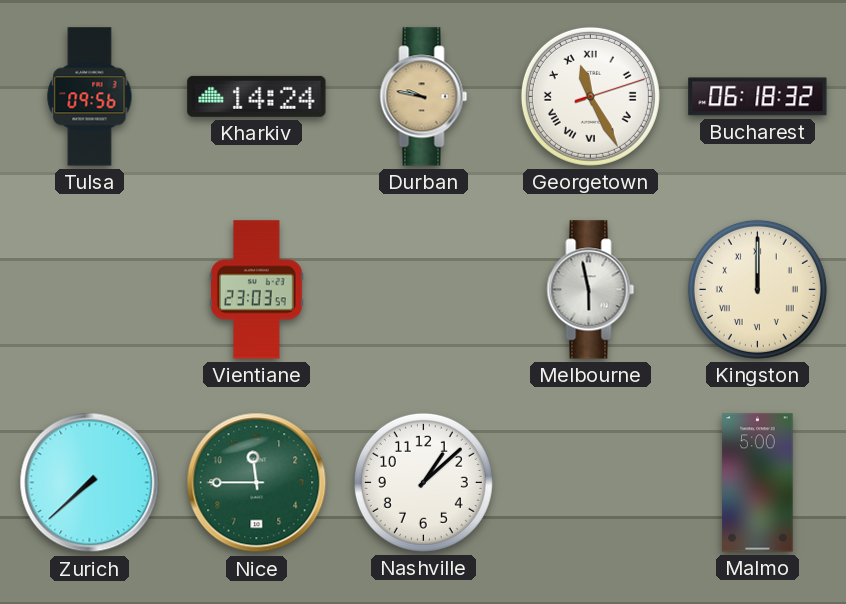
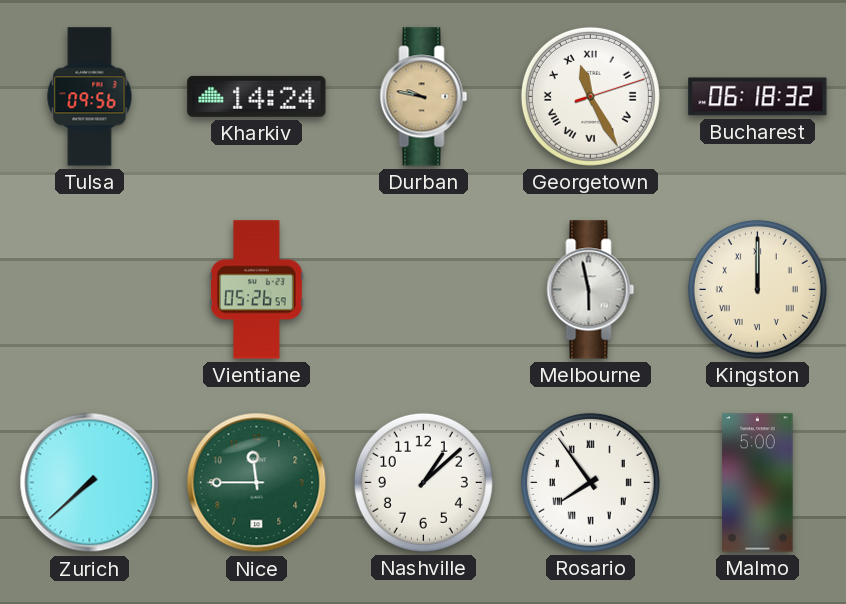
Vientiane: 23:03 -> 05:26 (257, 290)
Rosario: none -> 7:54 (590, 482)
